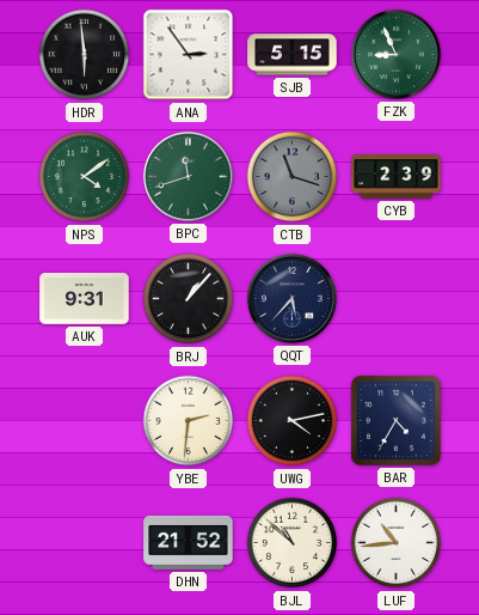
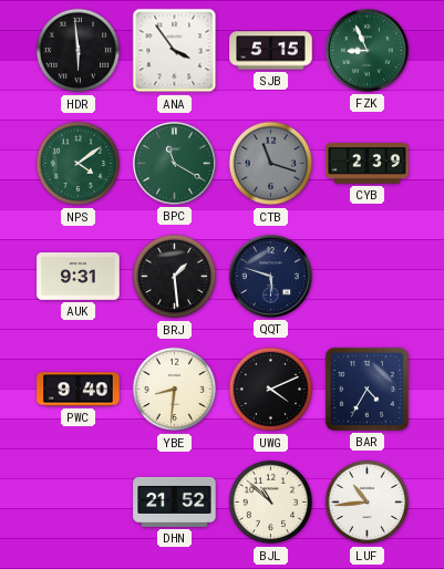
ANA: 2:54 -> 3:54 (175, 51)
BPC: 11:42 -> 11:20 (174, 163)
BRJ: 1:07 -> 1:29 (175, 277)
QQT: 5:37 -> 5:48 (270, 276)
PWC: none -> 9:40 (79, 390)
YBE: 2:31 -> 8:31 (175, 390)
UWG: 4:13 -> 4:11 (271, 390)
